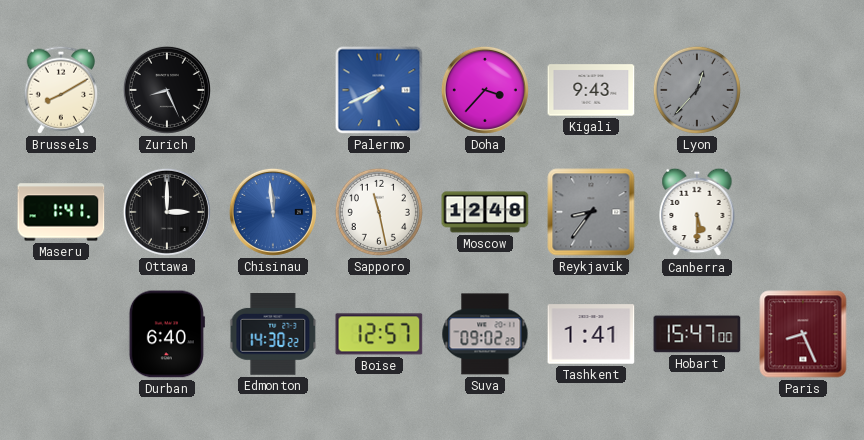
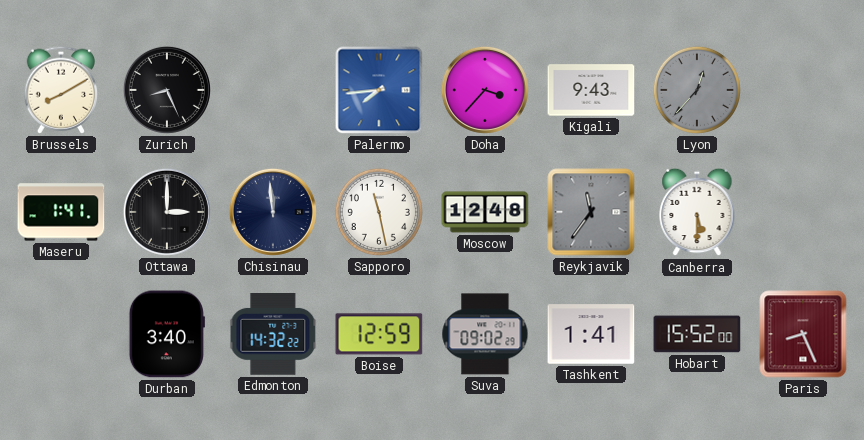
Palermo: 7:41 -> 7:44 (379, 90)
Chisinau dial: blue -> navy (273, 212)
Reykjavik: 8:36 -> 11:36 (591, 212)
Durban: 6:40 -> 3:40 (167, 334)
Edmonton: 14:30 -> 14:32 (273, 335)
Boise: 12:57 -> 12:59 (379, 334)
Hobart: 15:47 -> 15:52 (697, 334)
